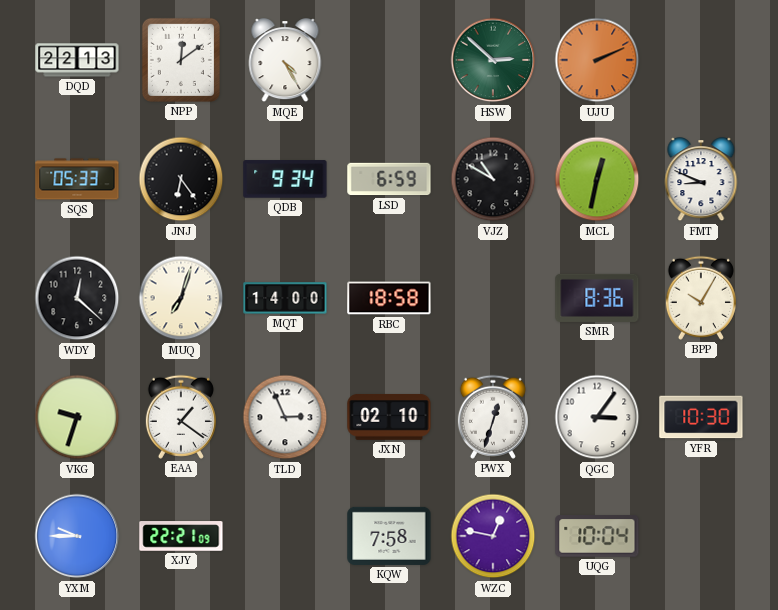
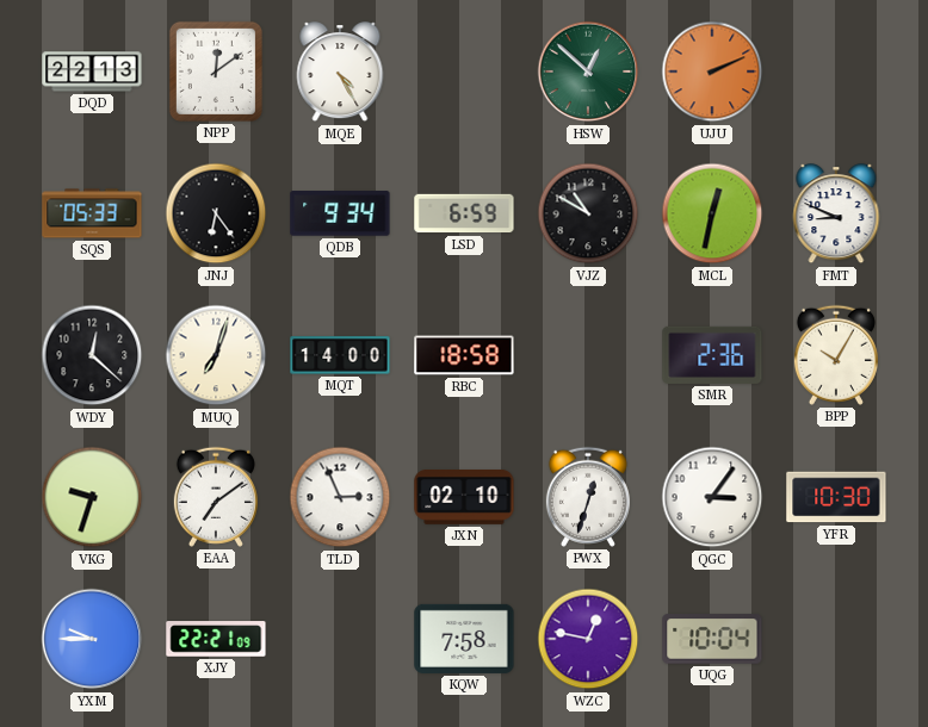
HSW: 2:52 -> 12:52 (588, 72)
SMR: 8:36 -> 2:36 (712, 355)
EAA: 1:21 -> 7:09 (216, 497)
